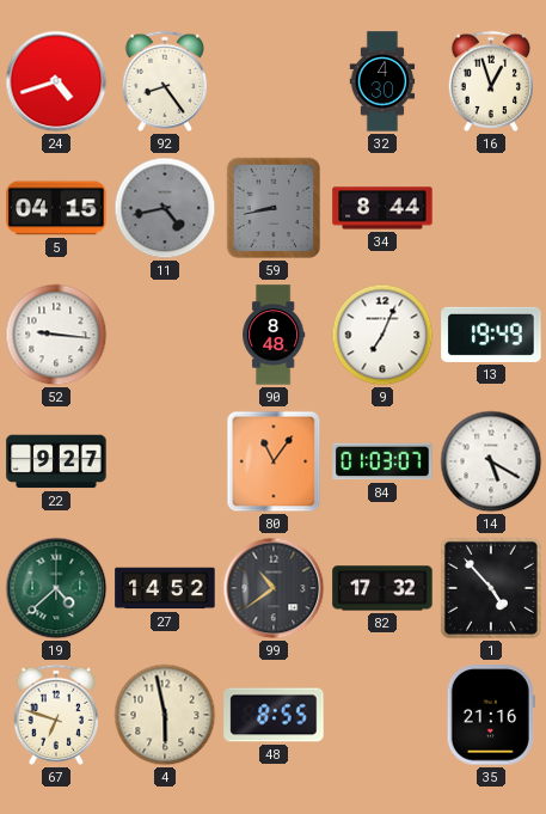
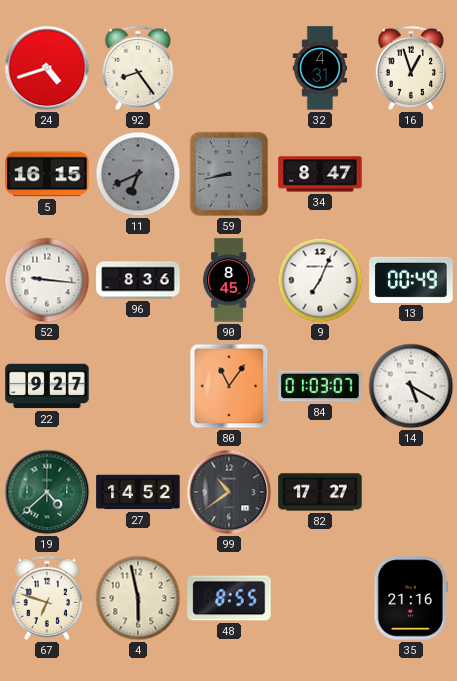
32: 4:30 -> 4:31 (320, 68)
5: 04:15 -> 16:15 (47, 174)
11: 4:43 -> 6:41 (138, 174)
34: 8:44 -> 8:47 (320, 174)
96: none -> 8:36 (138, 280)
90: 8:48 -> 8:45 (229, 280)
13: 19:49 -> 00:49 (411, 280)
82: 17:32 -> 17:27 (320, 492)
1: 4:53 -> none (491, 588)
